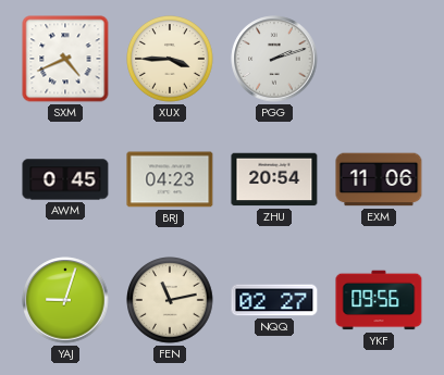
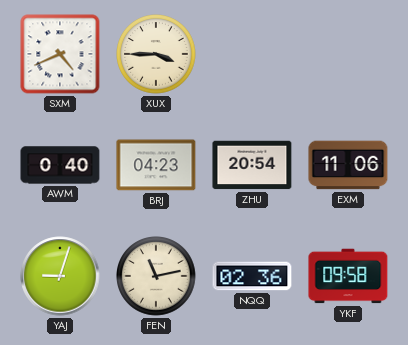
PGG: 2:12 -> none (274, 59)
AWM: 0:45 -> 0:40 (60, 165)
NQQ: 02:27 -> 02:36 (252, 276)
YKF: 09:56 -> 09:58 (348, 276)
